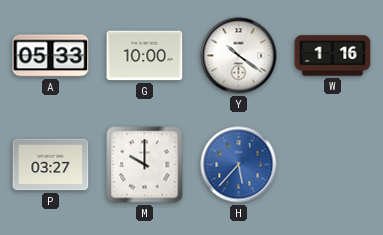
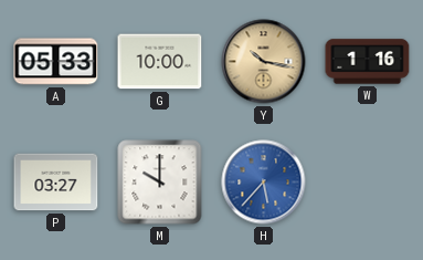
Y: 10:21 -> 10:17 (264, 62)
Y dial: white -> champagne (264, 62)
